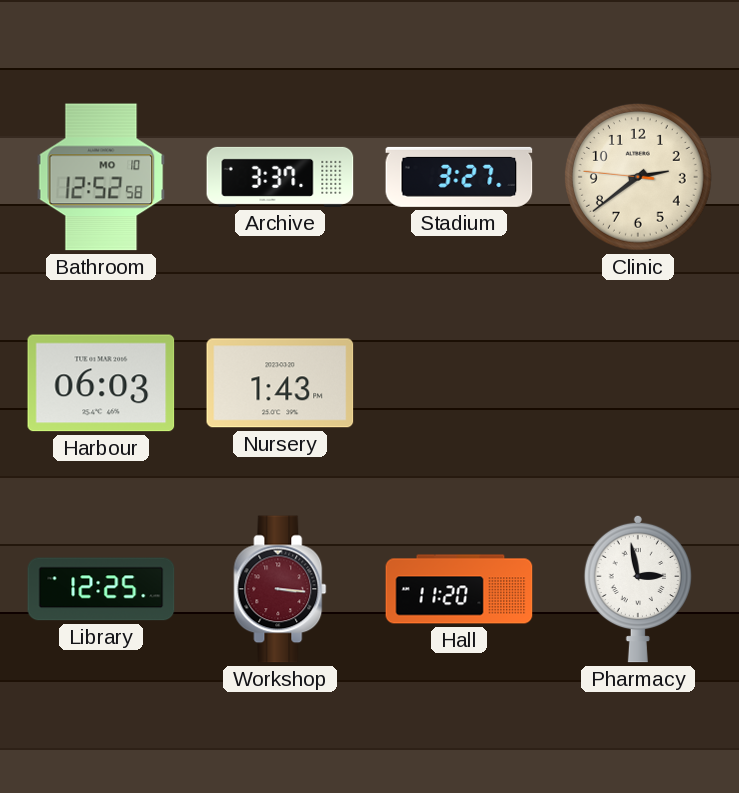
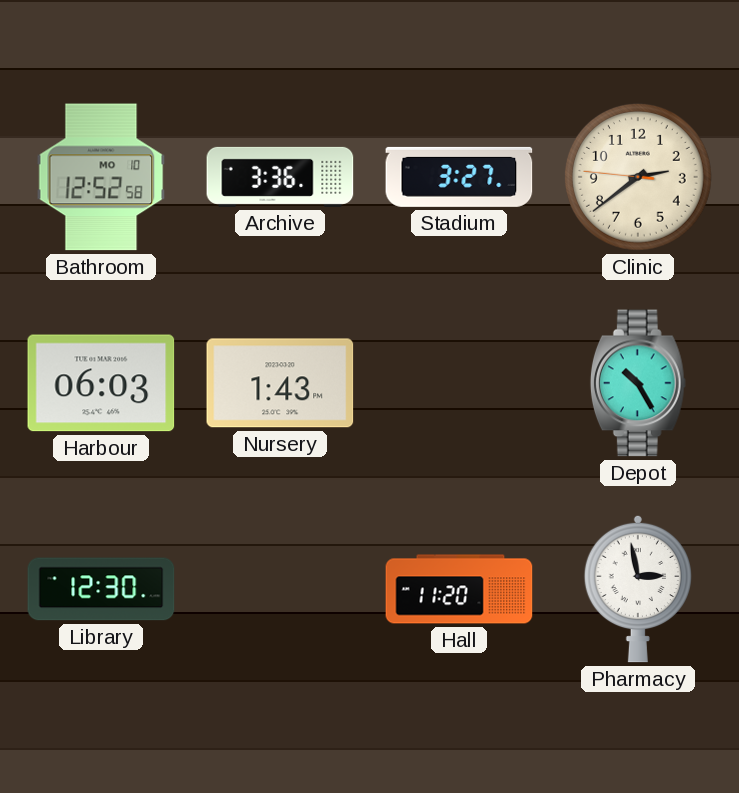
Archive: 3:37 -> 3:36 (280, 177)
Depot: none -> 10:25 (638, 383)
Library: 12:25 -> 12:30 (101, 589)
Workshop: 3:16 -> none (280, 589)
